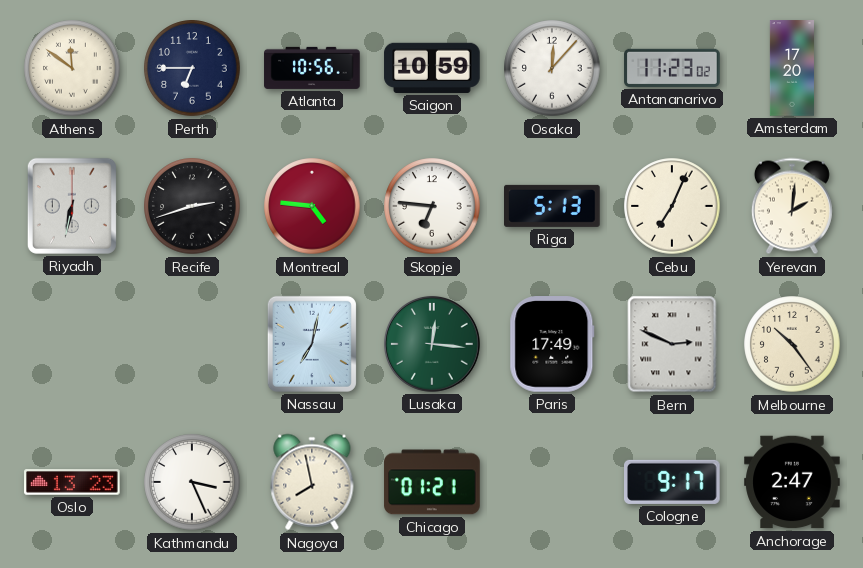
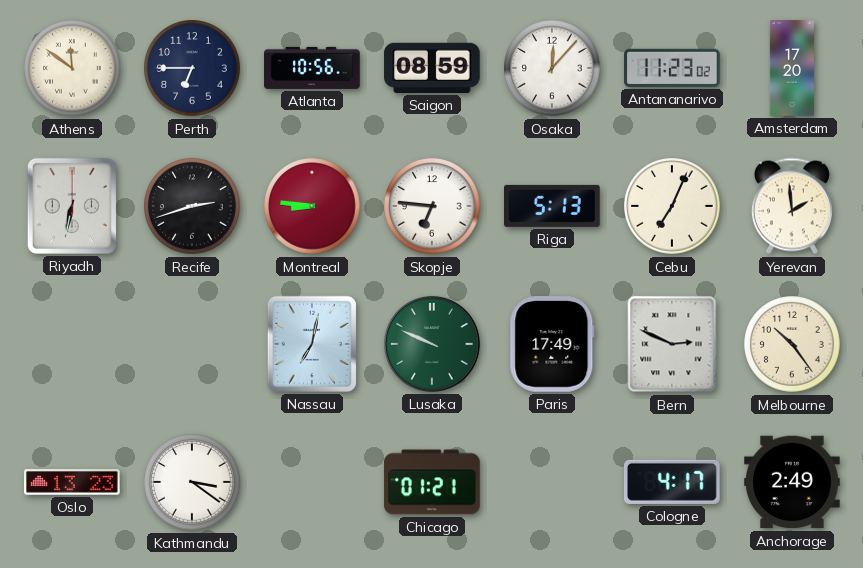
Saigon: 10:59 -> 08:59 (432, 68)
Montreal: 4:46 -> 8:46 (312, 206)
Yerevan: 2:01 -> 1:59 (792, 206)
Lusaka: 12:16 -> 9:49 (432, 344)
Kathmandu: 3:26 -> 3:21 (192, 482)
Nagoya: 7:58 -> none (312, 482)
Cologne: 9:17 -> 4:17 (673, 482)
Anchorage: 2:47 -> 2:49 (792, 482)
